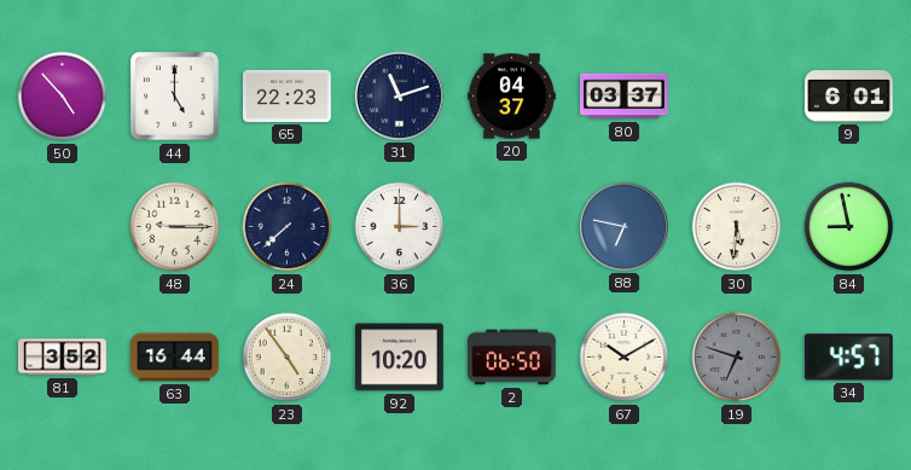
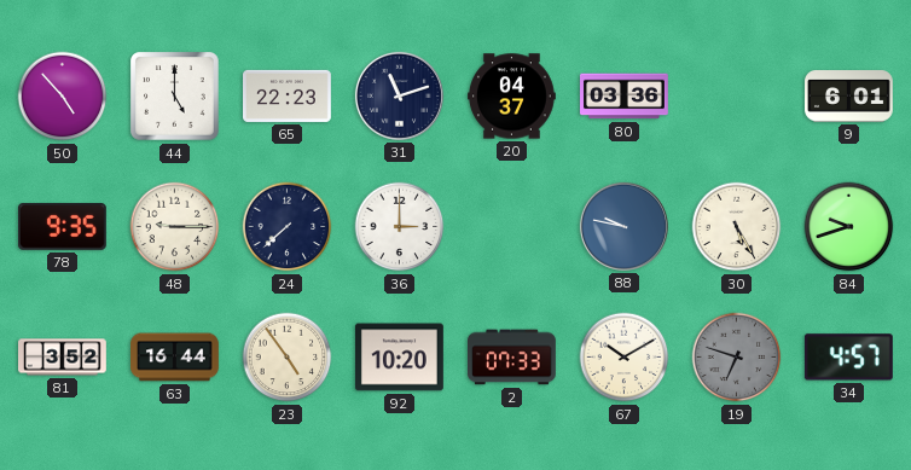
80: 03:37 -> 03:36 (625, 97)
78: none -> 9:35 (62, 227)
88: 6:47 -> 9:47 (623, 226)
30: 5:31 -> 5:25 (737, 227)
84: 8:58 -> 9:42 (849, 227)
2: 06:50 -> 07:33 (512, 358)
